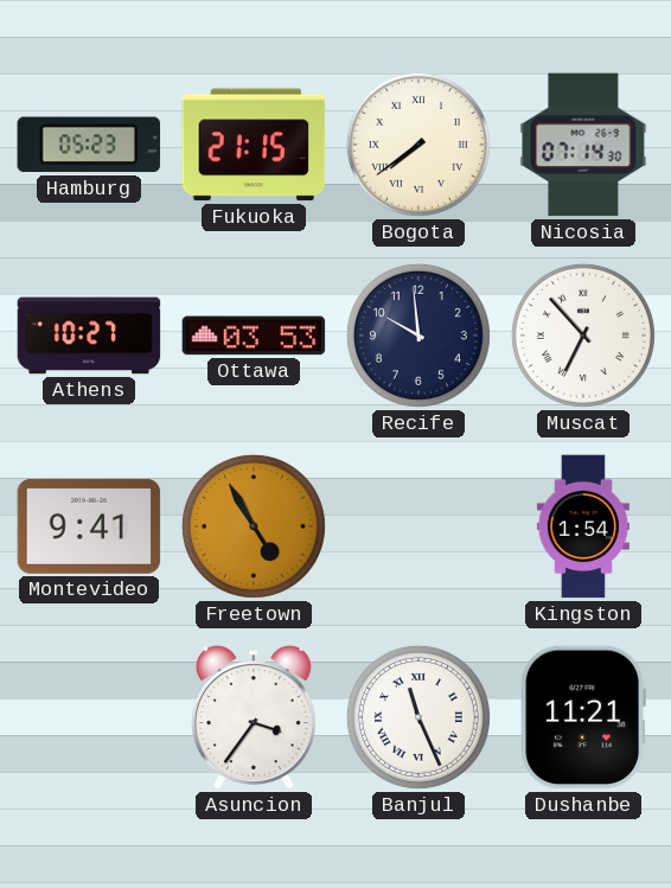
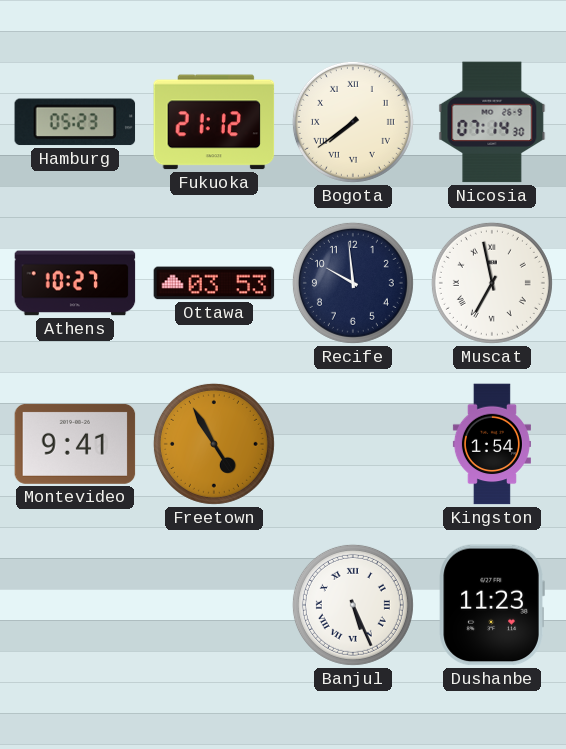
Fukuoka: 21:15 -> 21:12 (214, 122)
Muscat: 6:53 -> 6:58 (492, 283)
Asuncion: 3:36 -> none (254, 717)
Banjul: 11:26 -> 5:26 (353, 605)
Dushanbe: 11:21 -> 11:23 (492, 605)
